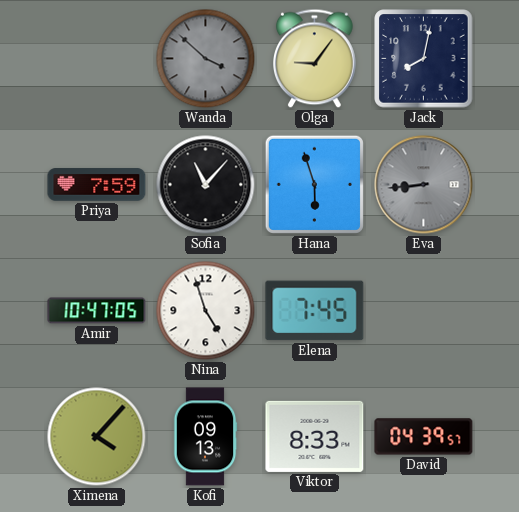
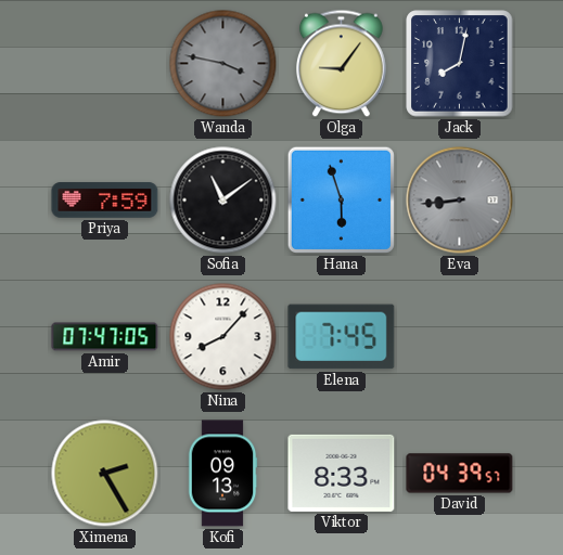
Wanda: 3:52 -> 3:47 (223, 64)
Sofia: 11:07 -> 11:09 (223, 201)
Amir: 10:47 -> 07:47 (105, 337)
Nina: 4:57 -> 8:07 (223, 337)
Ximena: 4:07 -> 2:25 (105, 474)
